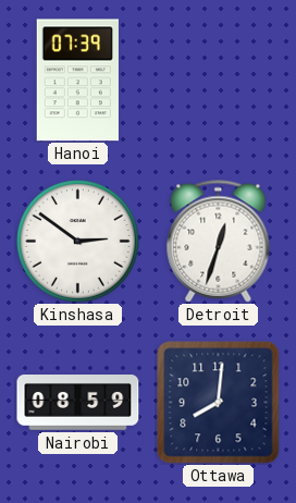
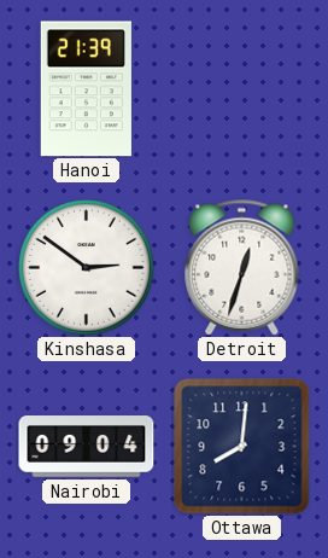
Hanoi: 07:39 -> 21:39 (86, 89)
Nairobi: 08:59 -> 09:04 (87, 447)
